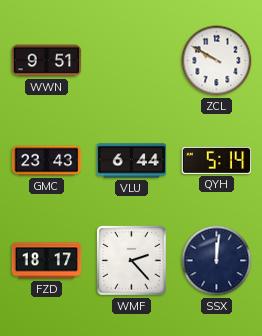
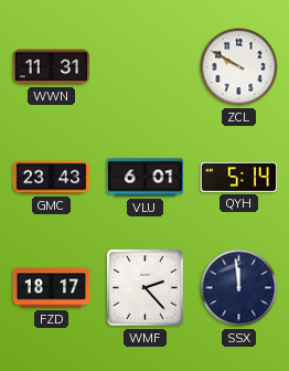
WWN: 9:51 -> 11:31 (52, 67)
VLU: 6:44 -> 6:01 (146, 178)
SSX: 12:01 -> 11:59 (239, 288)
